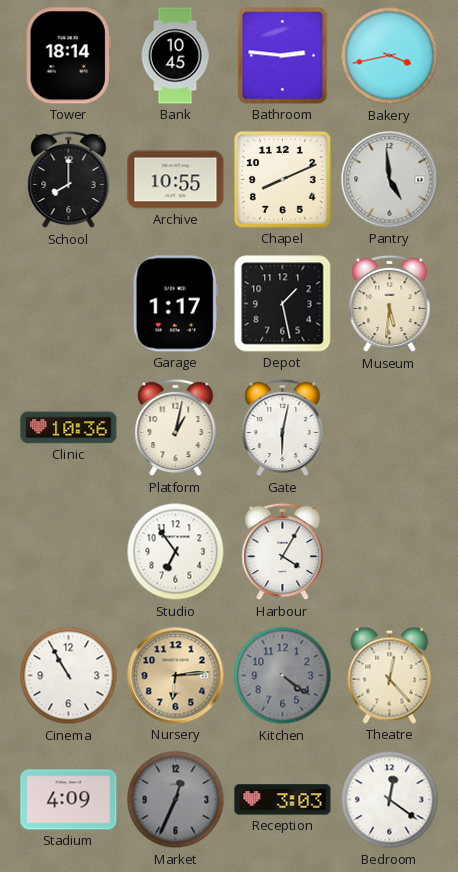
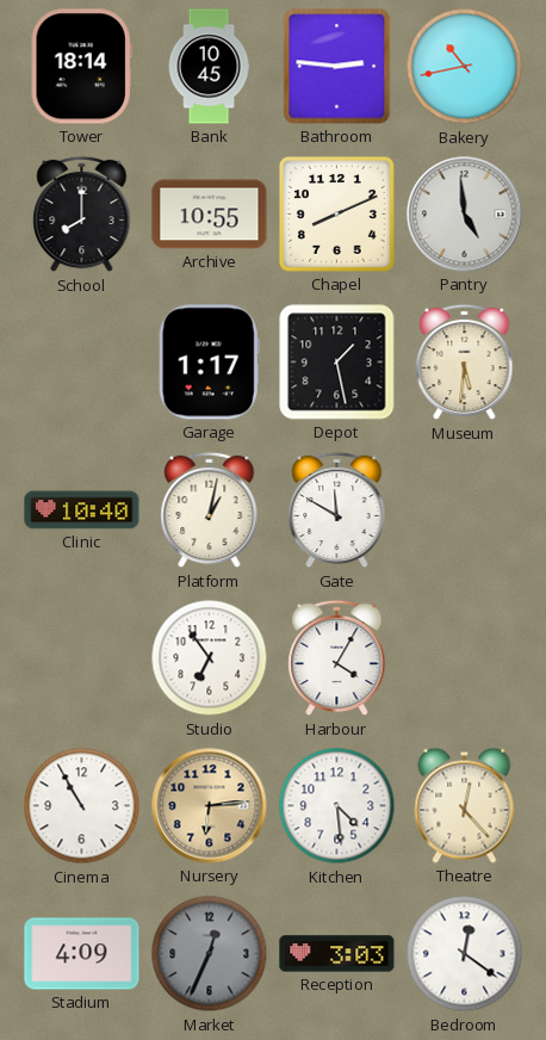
Bakery: 3:43 -> 10:43 (465, 67)
Clinic: 10:36 -> 10:40 (82, 510)
Gate: 6:02 -> 11:50 (337, 510)
Kitchen: 4:21 -> 4:29 (337, 806)
Kitchen dial: grey -> white (337, 806)
